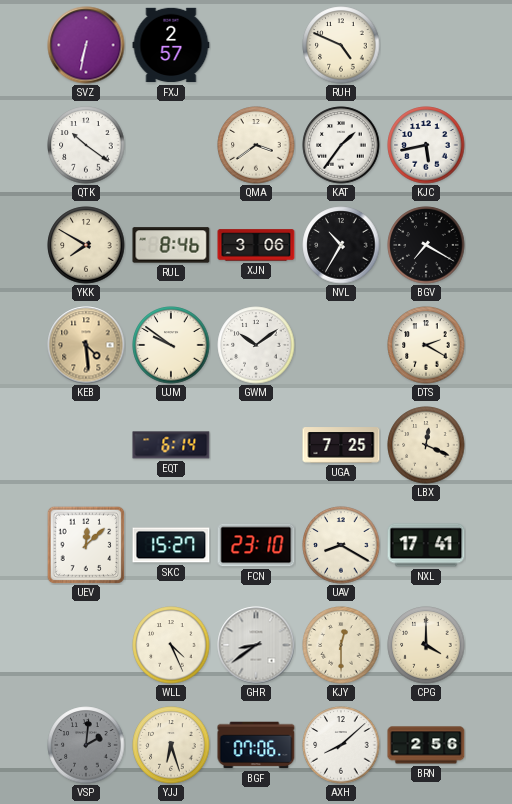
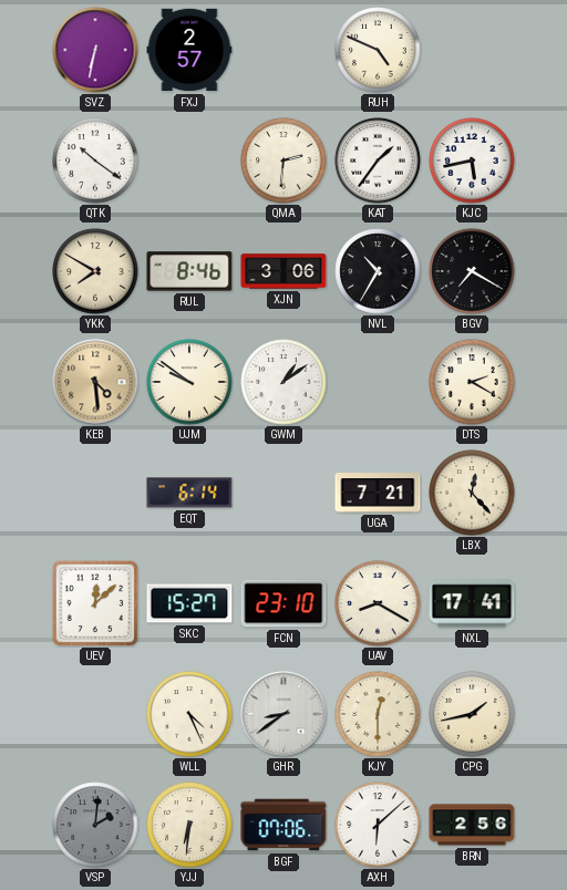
QMA: 3:39 -> 2:31 (283, 161)
GWM: 10:09 -> 1:09 (283, 382)
UGA: 7:25 -> 7:21 (378, 493)
LBX: 12:19 -> 12:23 (472, 493)
CPG: 4:00 -> 1:43 (472, 714)
YJJ: 6:27 -> 6:31 (189, 825)
AXH: 8:08 -> 6:08 (378, 825)
